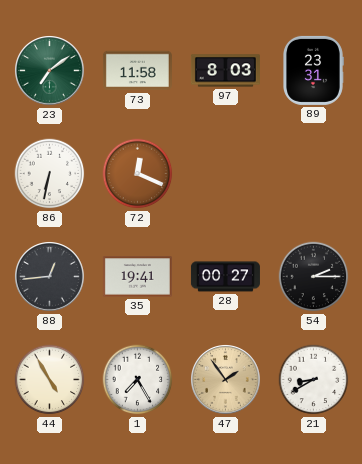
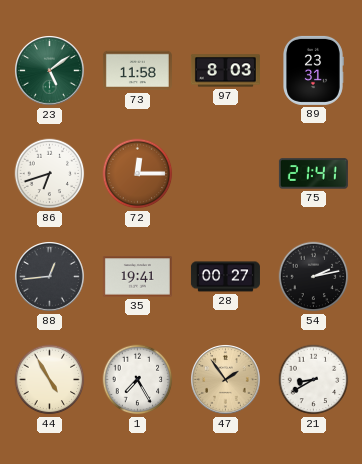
23: 7:09 -> 5:09 (50, 71)
86: 6:32 -> 6:42 (50, 174)
72: 12:19 -> 12:15 (138, 174)
75: none -> 21:41 (313, 174)
54: 2:15 -> 2:13 (314, 277)
